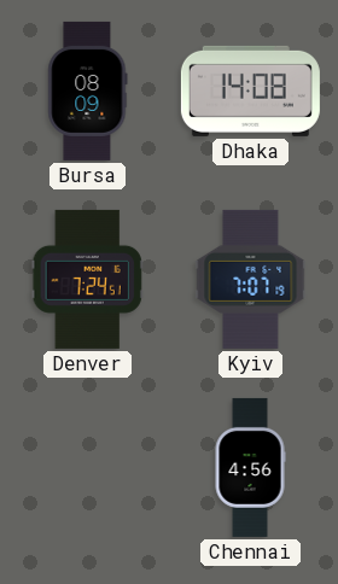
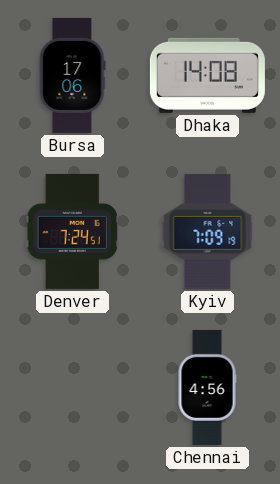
Bursa: 08:09 -> 17:06 (73, 75)
Kyiv: 7:07 -> 7:09 (208, 231)
